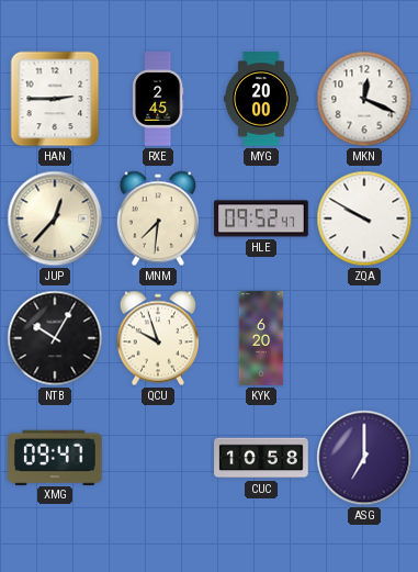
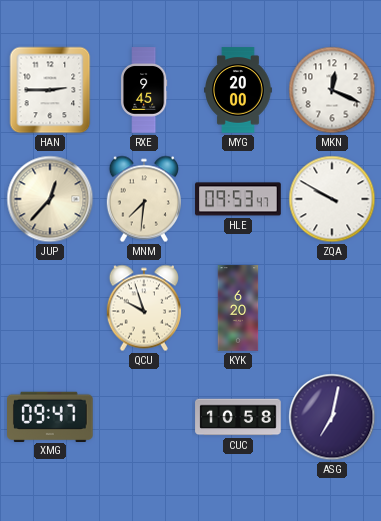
RXE: 2:45 -> 9:45 (144, 90)
HLE: 09:52 -> 09:53 (238, 199)
NTB: 10:05 -> none (55, 338)
ASG: 7:00 -> 7:02 (332, 417)
